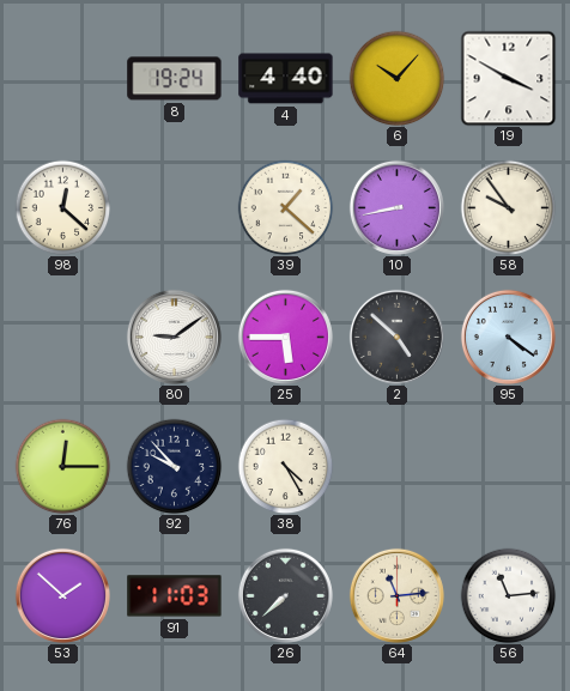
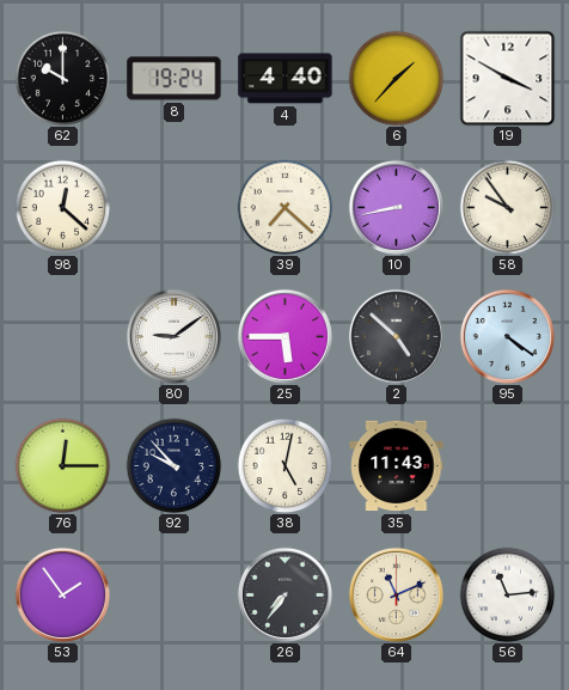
62: none -> 10:00 (62, 78)
6: 10:07 -> 1:37 (396, 78)
39: 1:22 -> 7:22 (284, 207)
38: 4:25 -> 5:02 (284, 465)
35: none -> 11:43 (397, 466)
53: 1:52 -> 1:54 (62, 594)
91: 11:03 -> none (175, 596)
26: 7:38 -> 7:36 (284, 594)
64: 11:14 -> 11:11 (396, 594)
